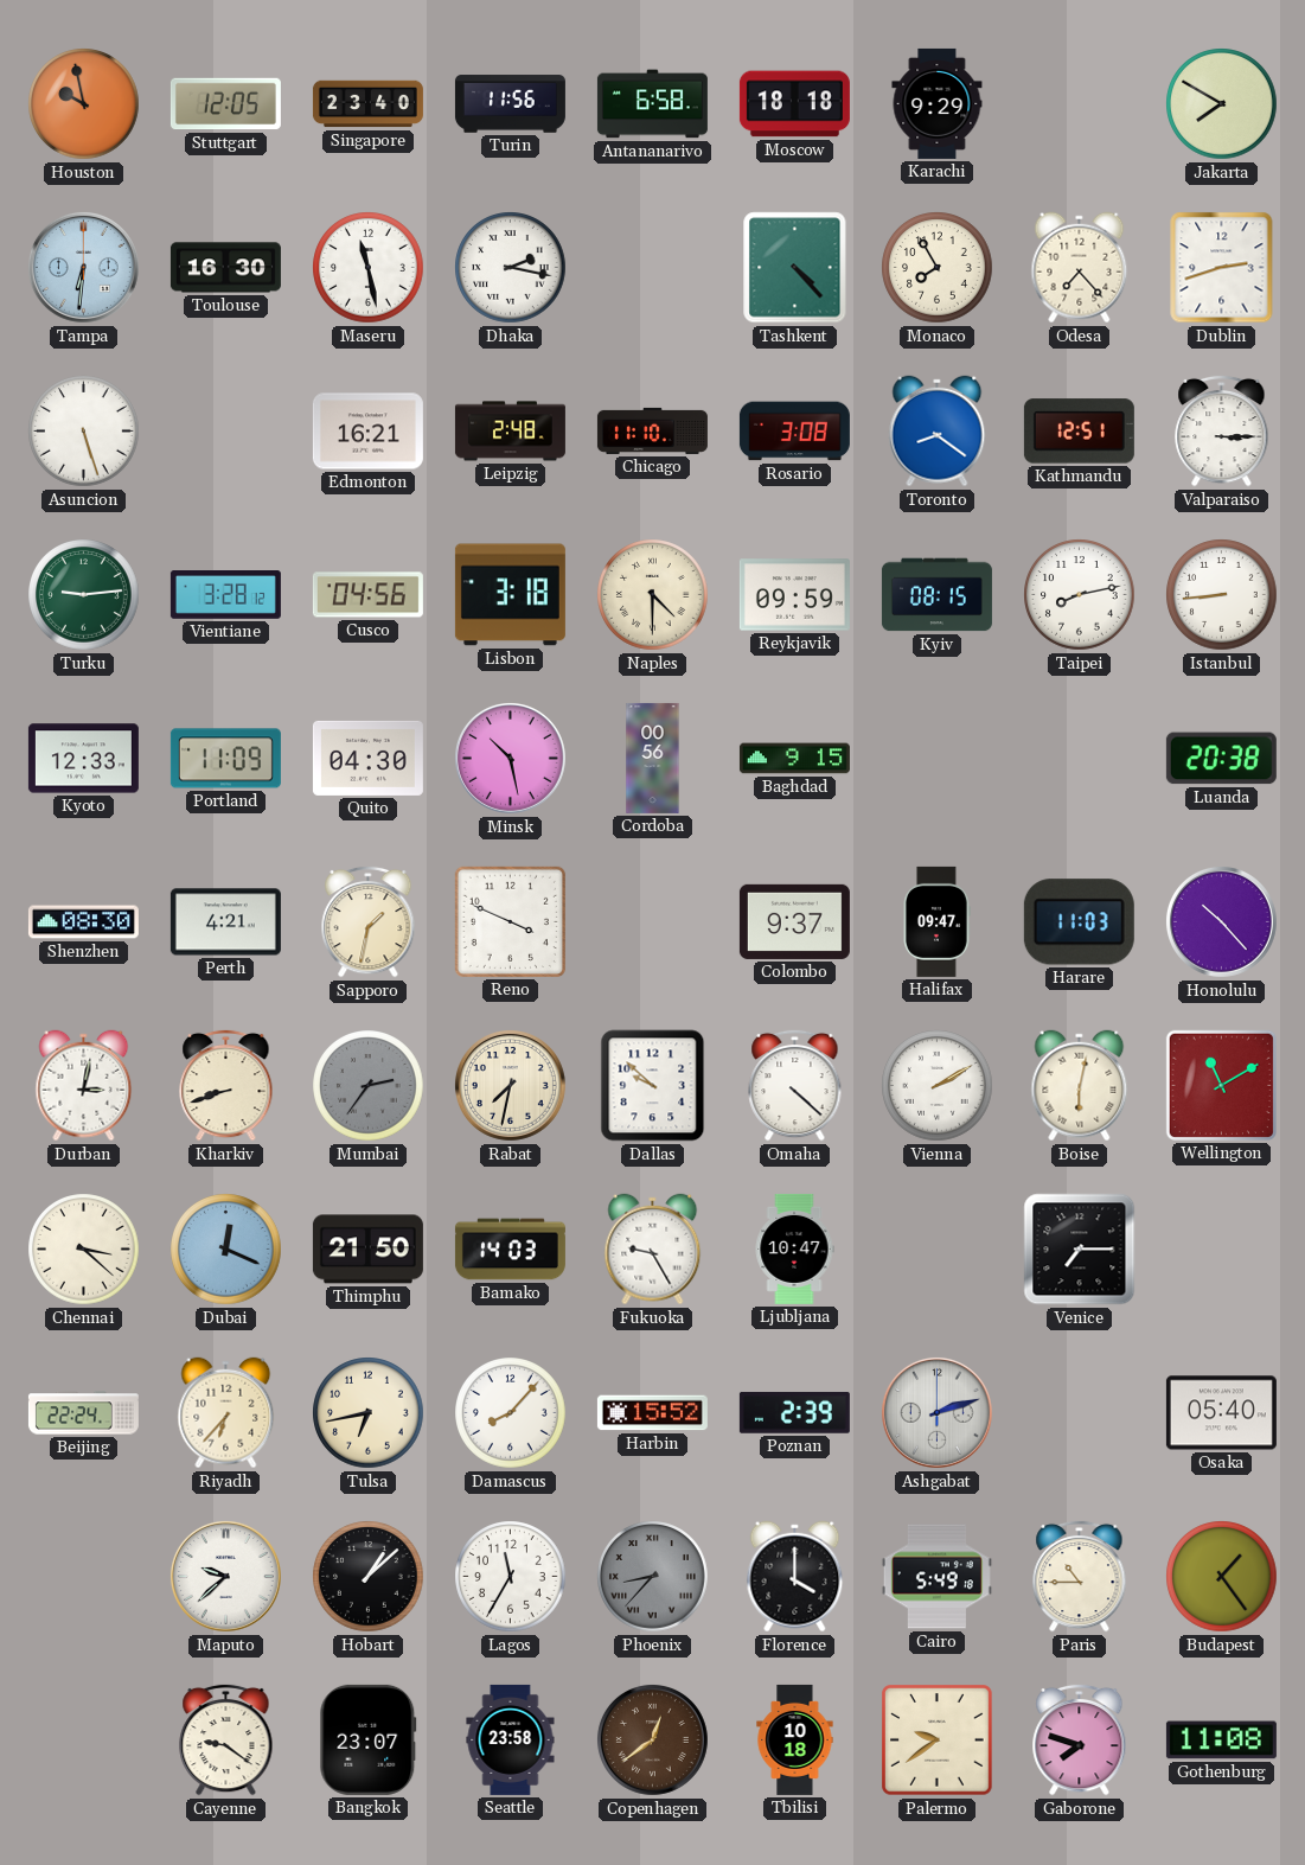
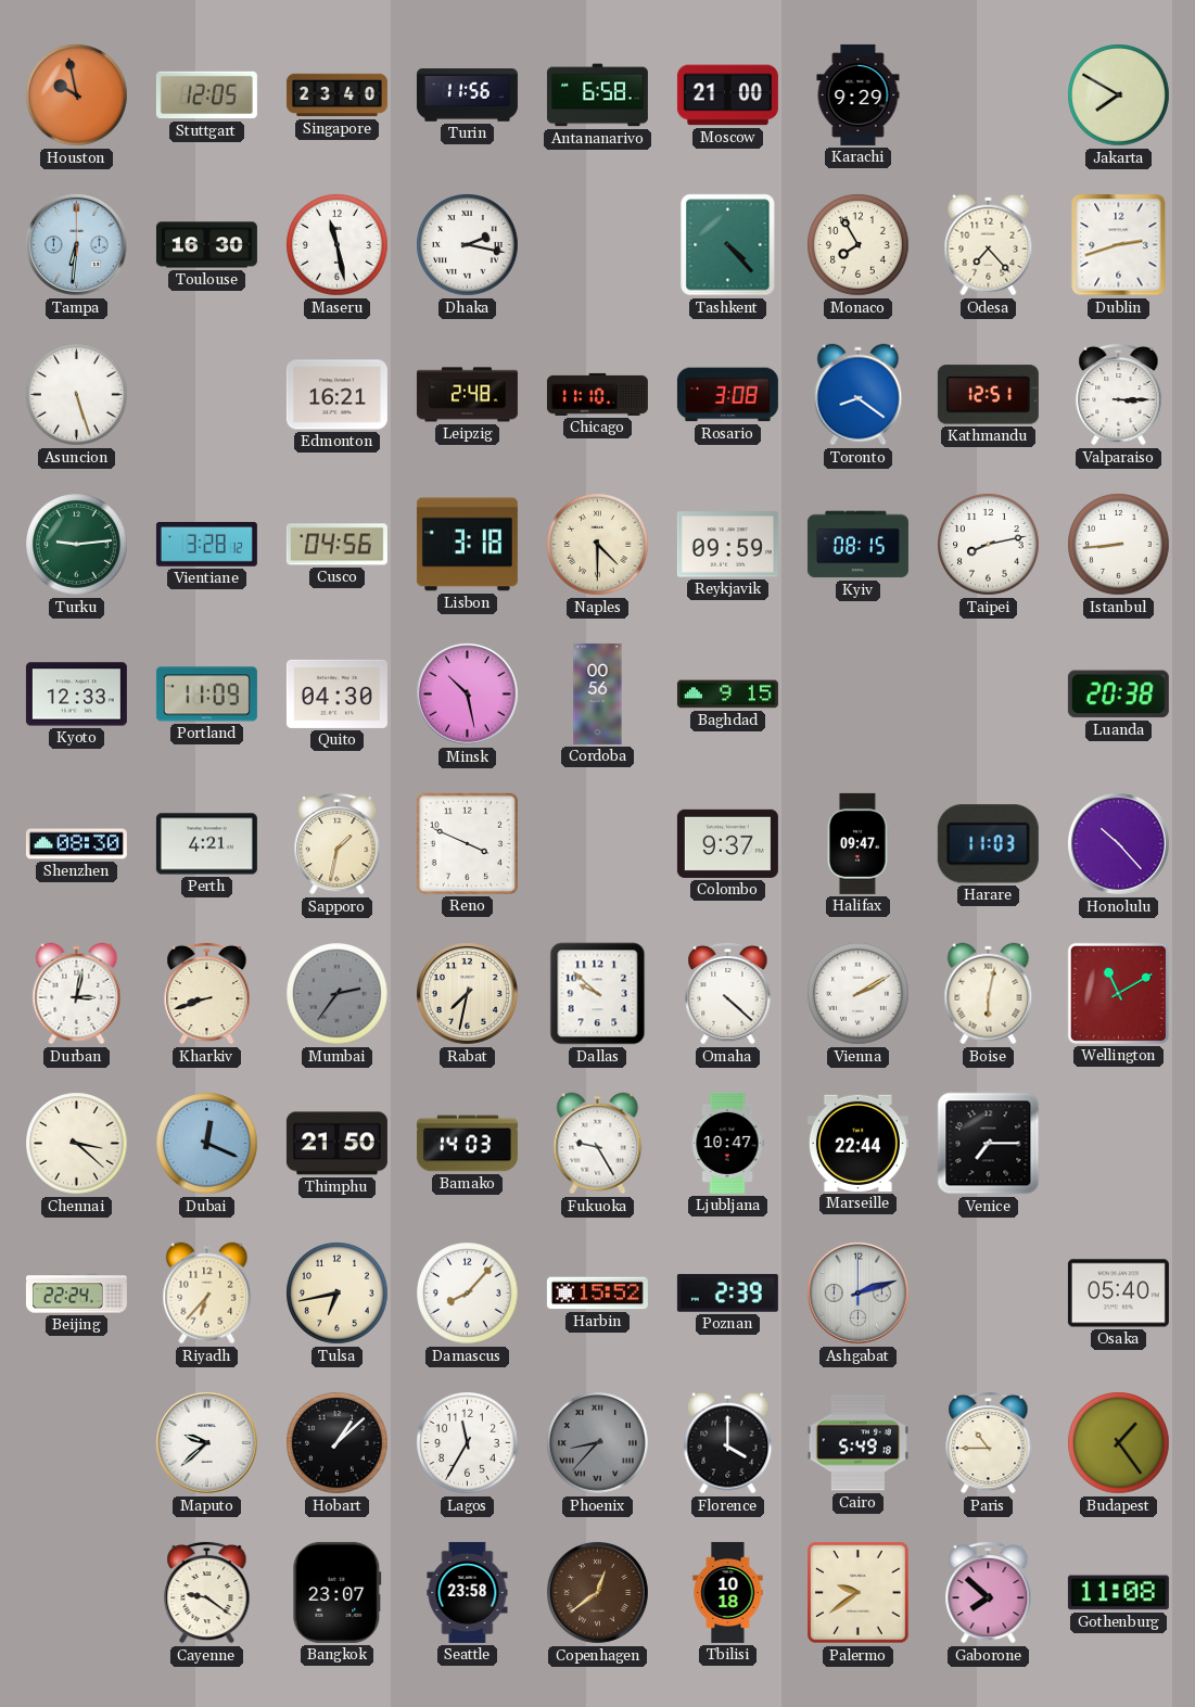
Moscow: 18:18 -> 21:00 (727, 95)
Marseille: none -> 22:44 (857, 1143)
Gaborone: 7:48 -> 7:52 (989, 1592)
